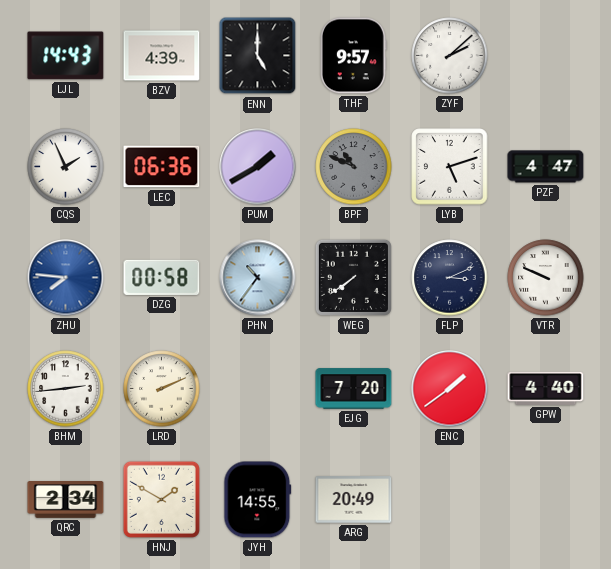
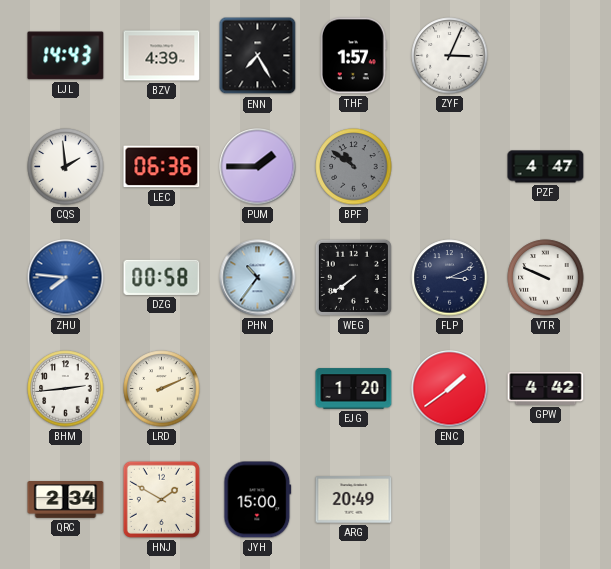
ENN: 5:00 -> 7:25 (258, 56)
THF: 9:57 -> 1:57 (354, 56)
ZYF: 2:08 -> 3:04 (450, 56)
CQS: 1:56 -> 1:59 (66, 167)
PUM: 1:40 -> 1:45 (258, 167)
BPF: 10:49 -> 10:51 (354, 167)
LYB: 5:12 -> none (450, 167)
EJG: 7:20 -> 1:20 (354, 389)
GPW: 4:40 -> 4:42 (546, 388)
JYH: 14:55 -> 15:00 (258, 500)
